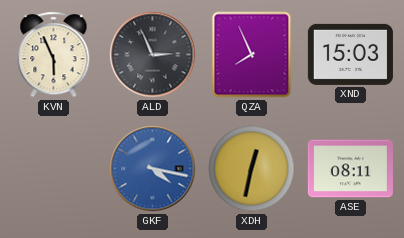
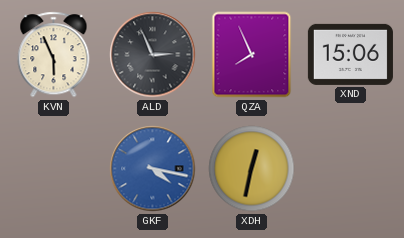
XND: 15:03 -> 15:06 (350, 54)
ASE: 08:11 -> none (350, 169)
